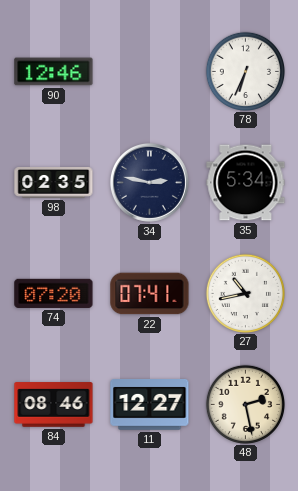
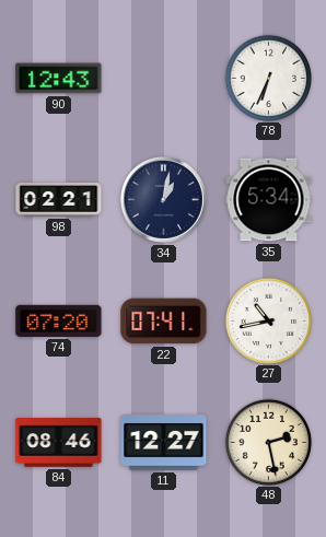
90: 12:46 -> 12:43 (59, 79)
98: 02:35 -> 02:21 (59, 200)
34: 2:47 -> 1:02 (163, 199)
